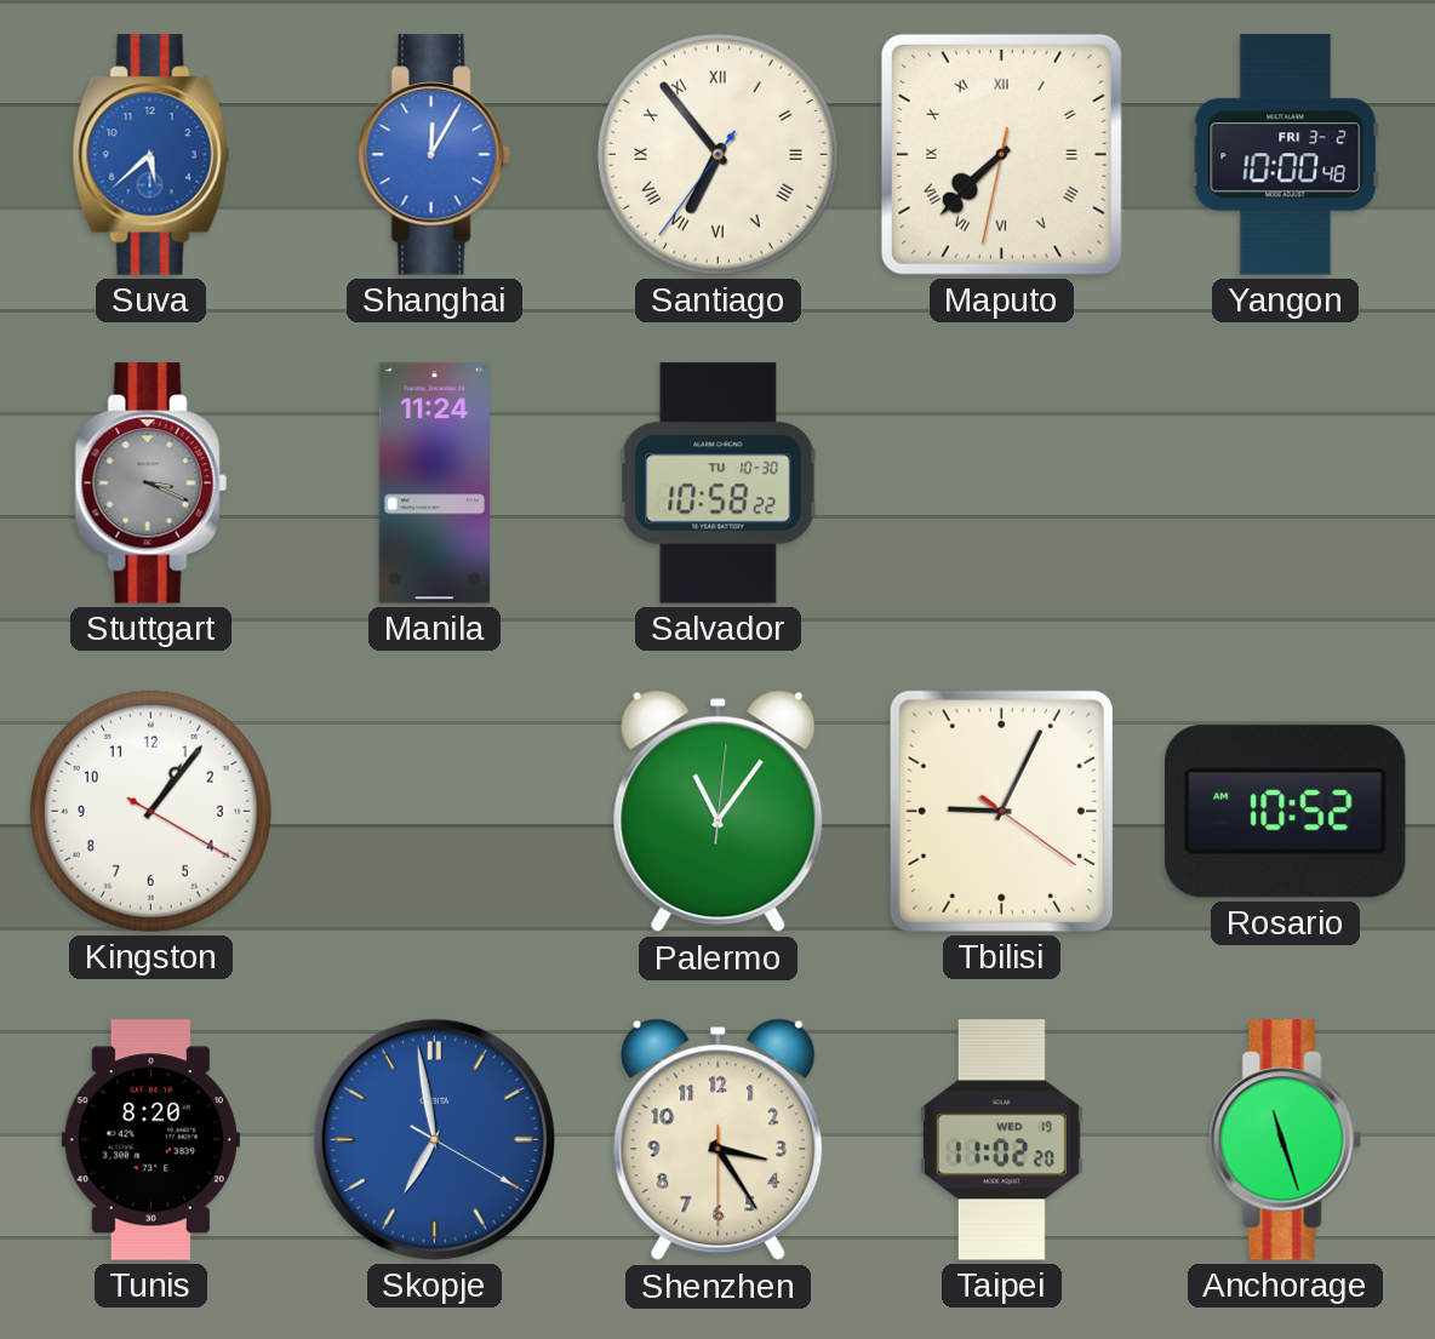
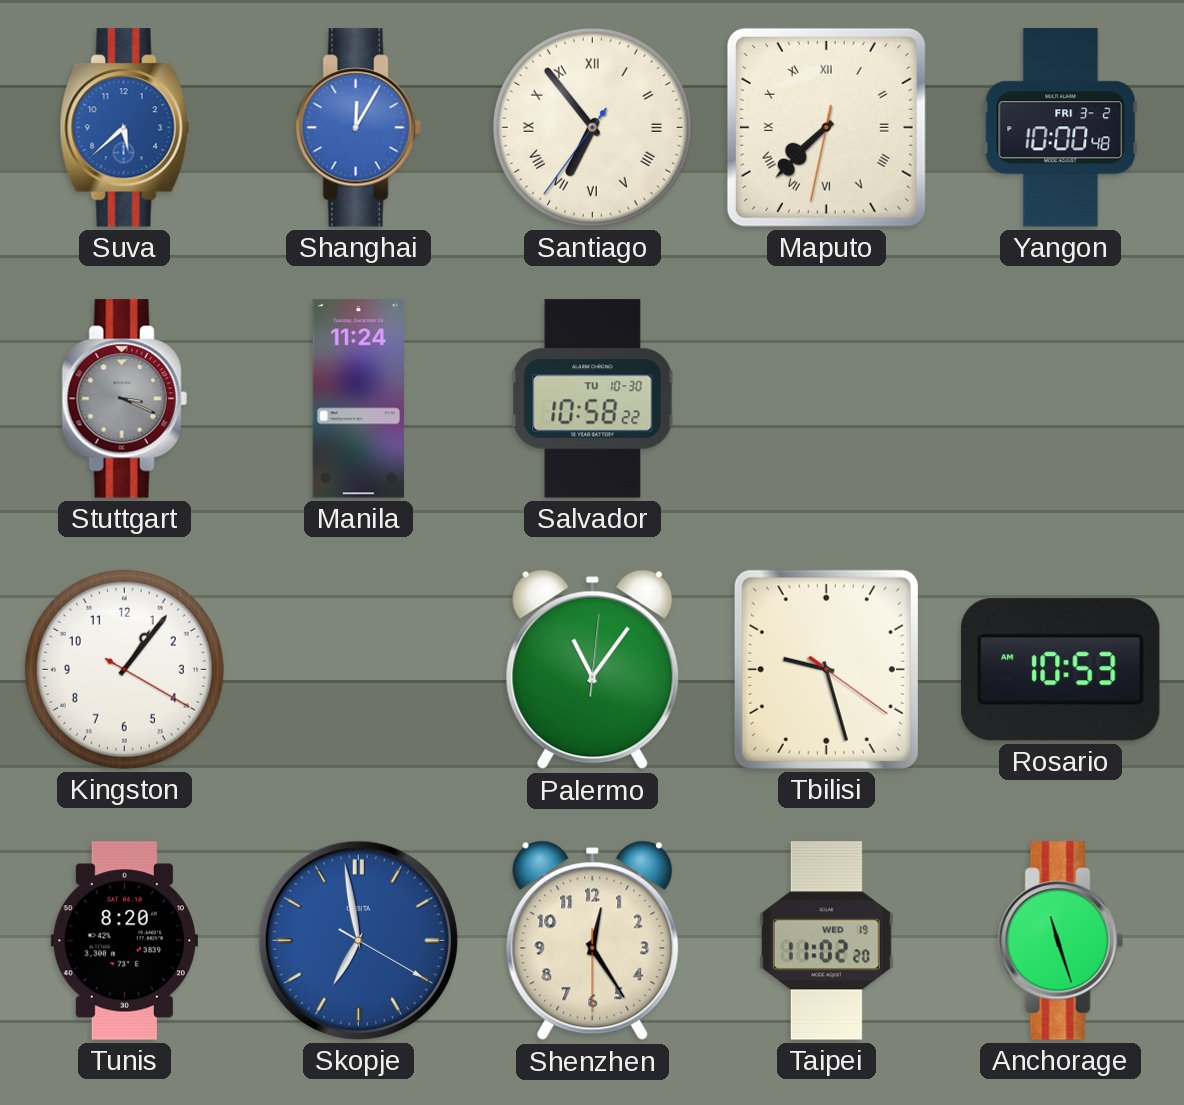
Tbilisi: 9:04 -> 9:27 (826, 669)
Rosario: 10:52 -> 10:53 (1061, 670)
Shenzhen: 3:24 -> 12:24 (593, 941)
